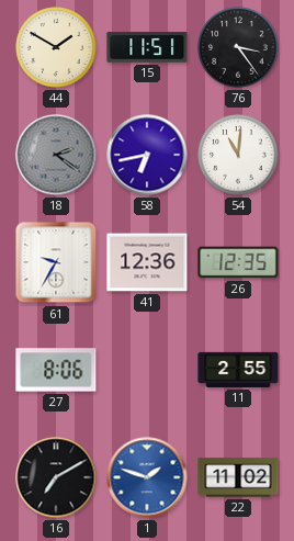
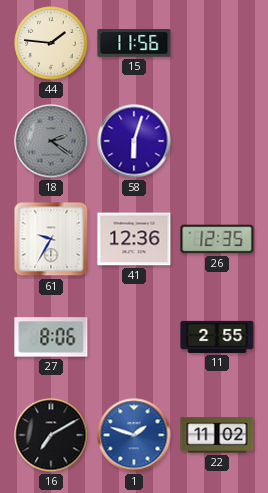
44: 1:50 -> 1:46 (51, 43)
15: 11:51 -> 11:56 (134, 43)
76: 3:24 -> none (238, 47)
58: 6:43 -> 6:03 (134, 141)
54: 11:01 -> none (238, 155)
